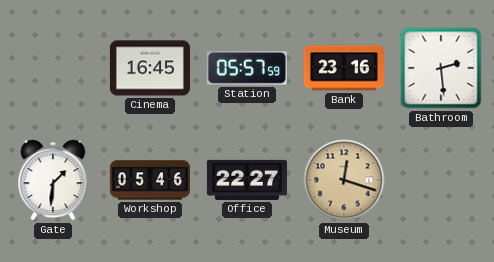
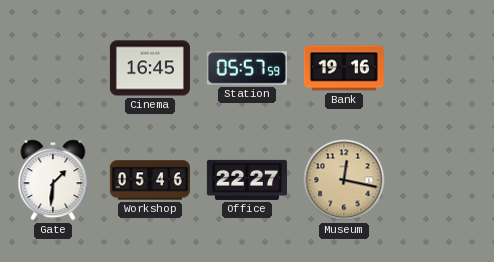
Bank: 23:16 -> 19:16 (344, 68)
Bathroom: 2:29 -> none (441, 68)
Museum: 12:18 -> 12:17 (344, 180)
